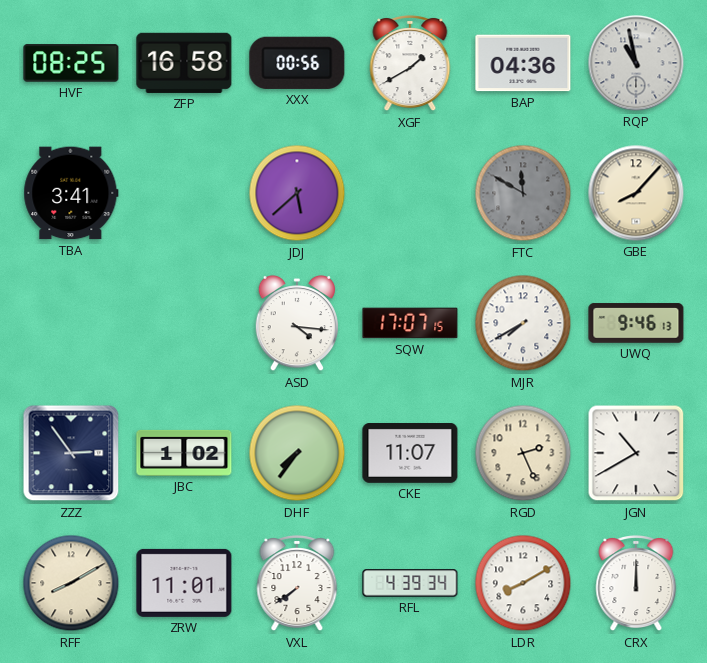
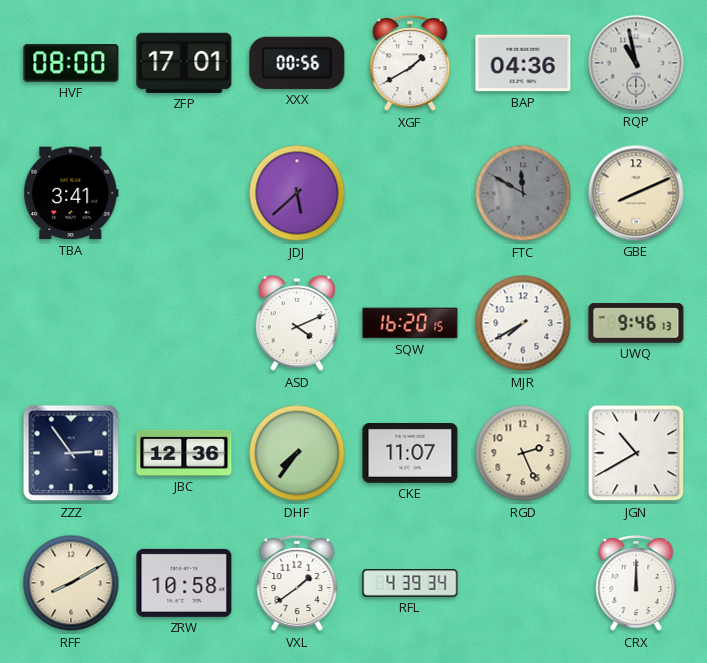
HVF: 08:25 -> 08:00 (71, 63)
ZFP: 16:58 -> 17:01 (184, 63)
GBE: 8:07 -> 8:11 (636, 193)
ASD: 4:16 -> 4:11 (297, 323)
SQW: 17:07 -> 16:20 (410, 323)
JBC: 1:02 -> 12:36 (184, 453)
ZRW: 11:01 -> 10:58 (184, 583)
VXL: 7:39 -> 1:39 (297, 584)
LDR: 8:10 -> none (523, 583)
